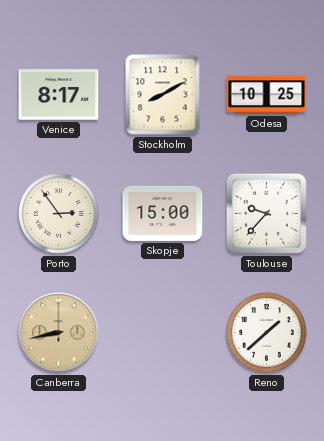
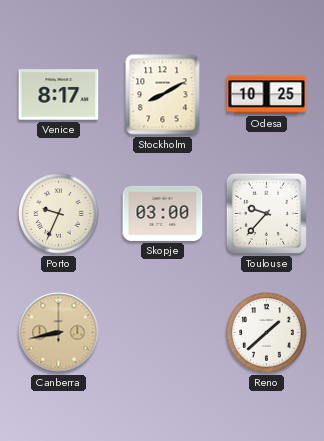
Porto: 2:54 -> 9:34 (59, 214)
Skopje: 15:00 -> 03:00 (163, 213)
